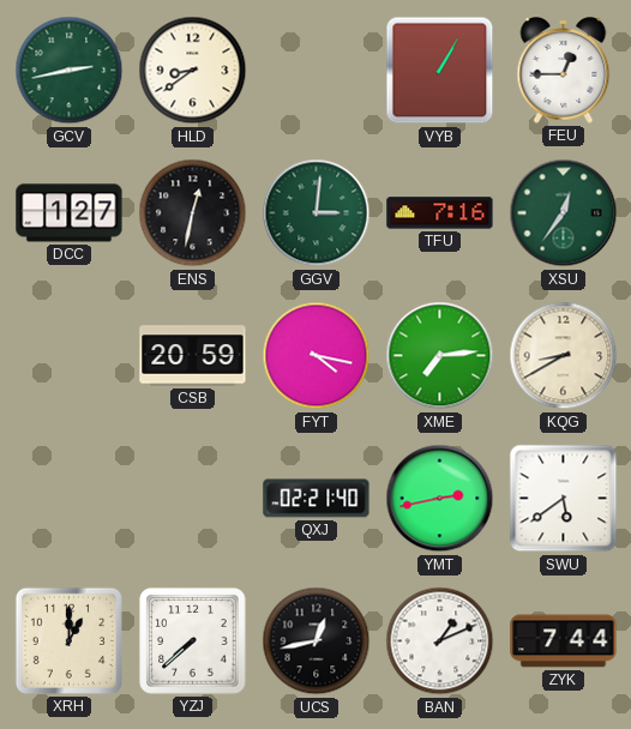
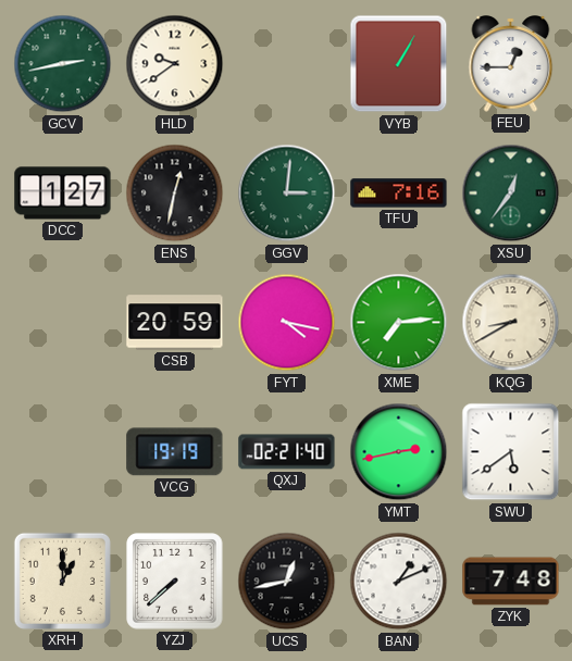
HLD: 8:39 -> 9:39 (175, 64)
VCG: none -> 19:19 (175, 452)
ZYK: 7:44 -> 7:48 (511, 582)
